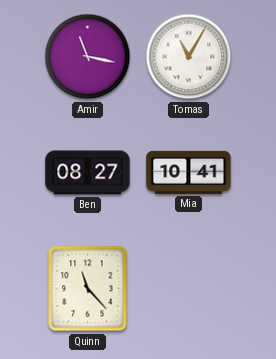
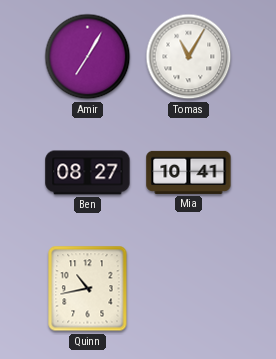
Amir: 11:17 -> 7:05 (88, 57)
Quinn: 11:23 -> 10:43 (88, 289)
